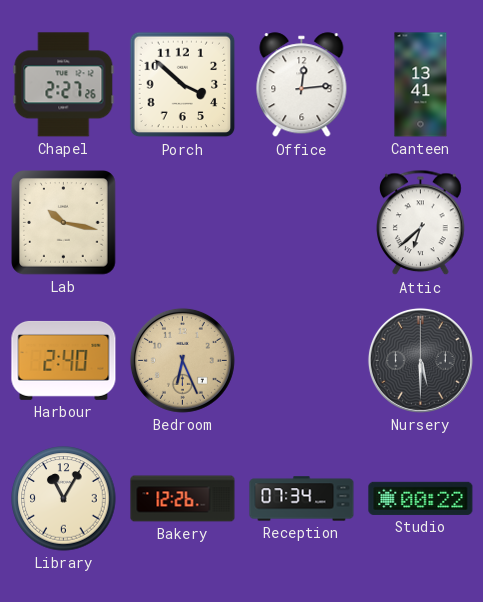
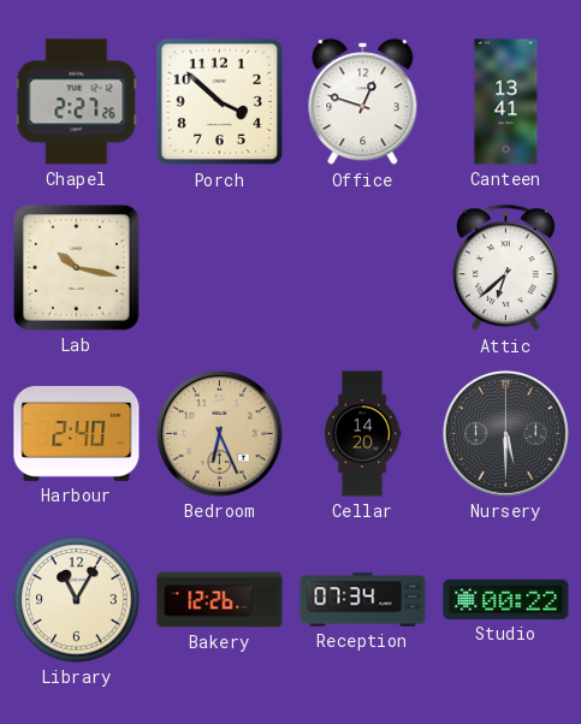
Office: 12:14 -> 12:48 (363, 102)
Cellar: none -> 14:20 (362, 434)
